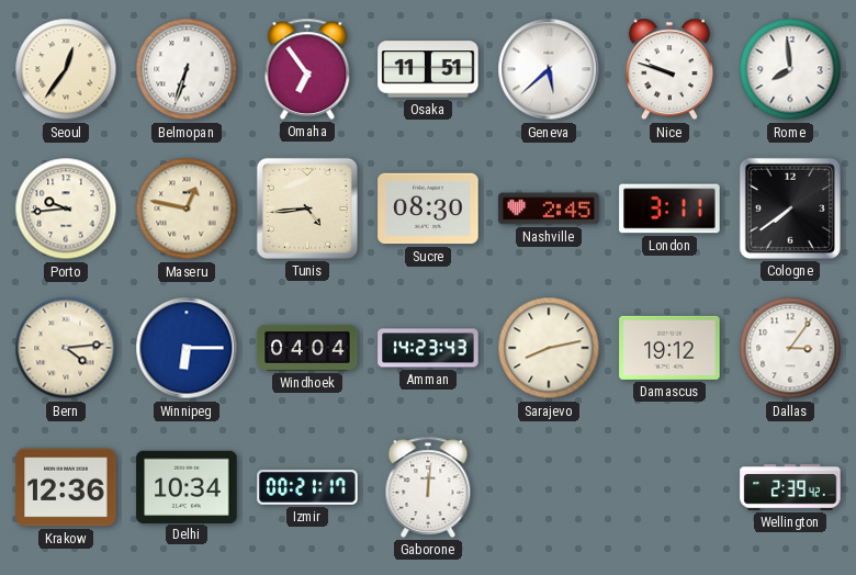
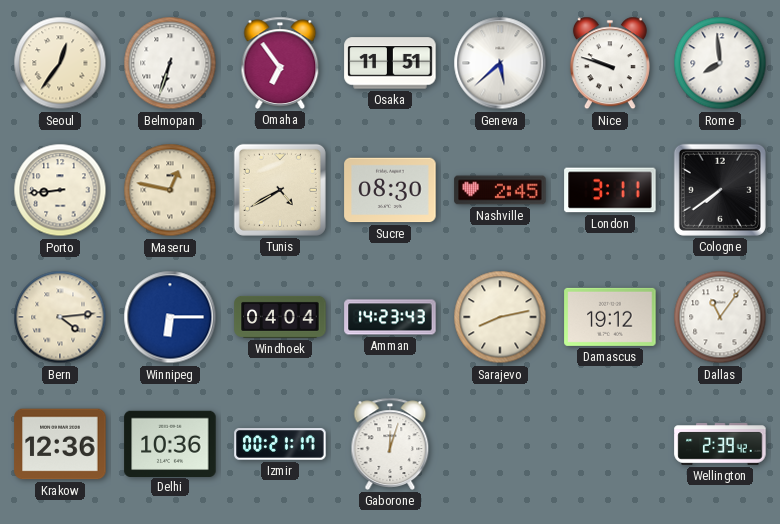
Porto: 9:44 -> 8:44 (60, 190)
Tunis: 4:44 -> 4:40 (280, 190)
Dallas: 3:06 -> 11:06 (720, 317)
Delhi: 10:34 -> 10:36 (170, 443)
Gaborone: 12:01 -> 12:03 (390, 444)
